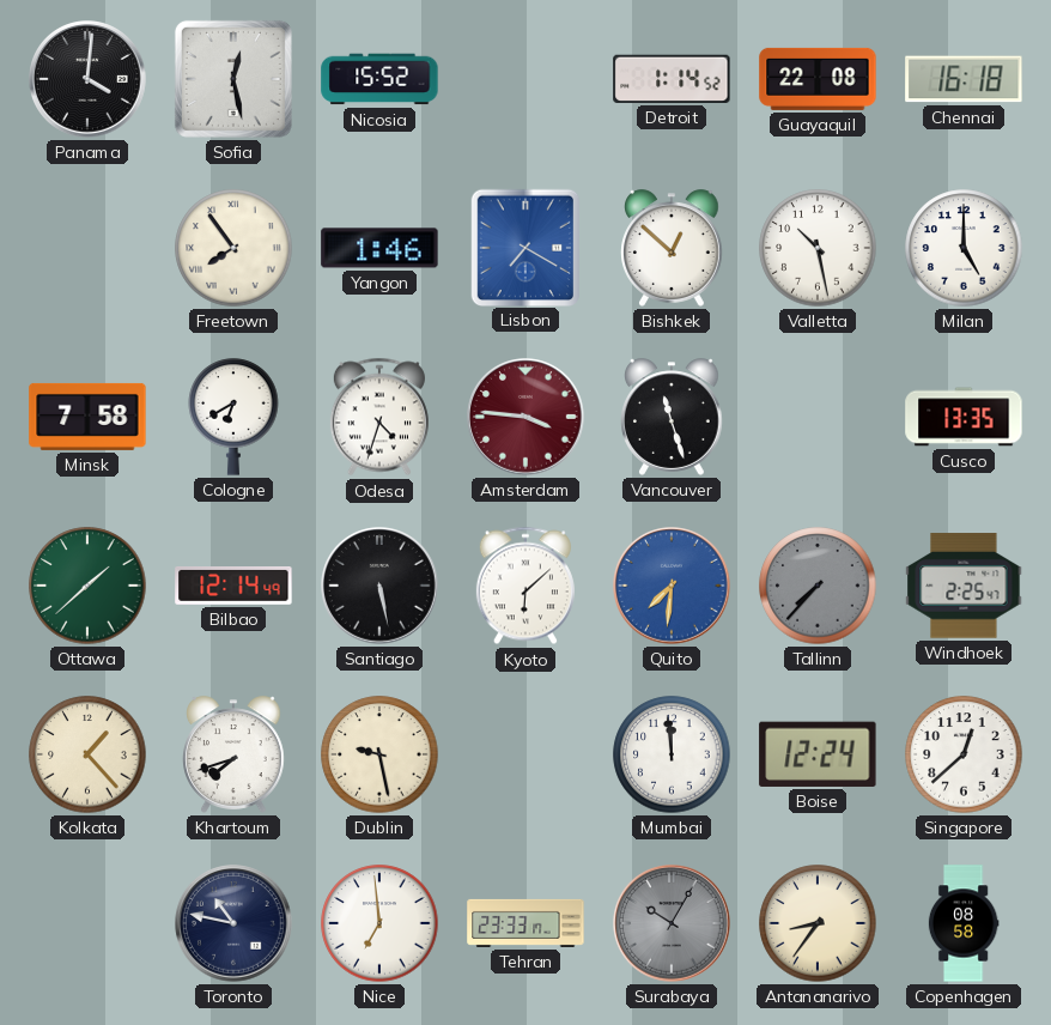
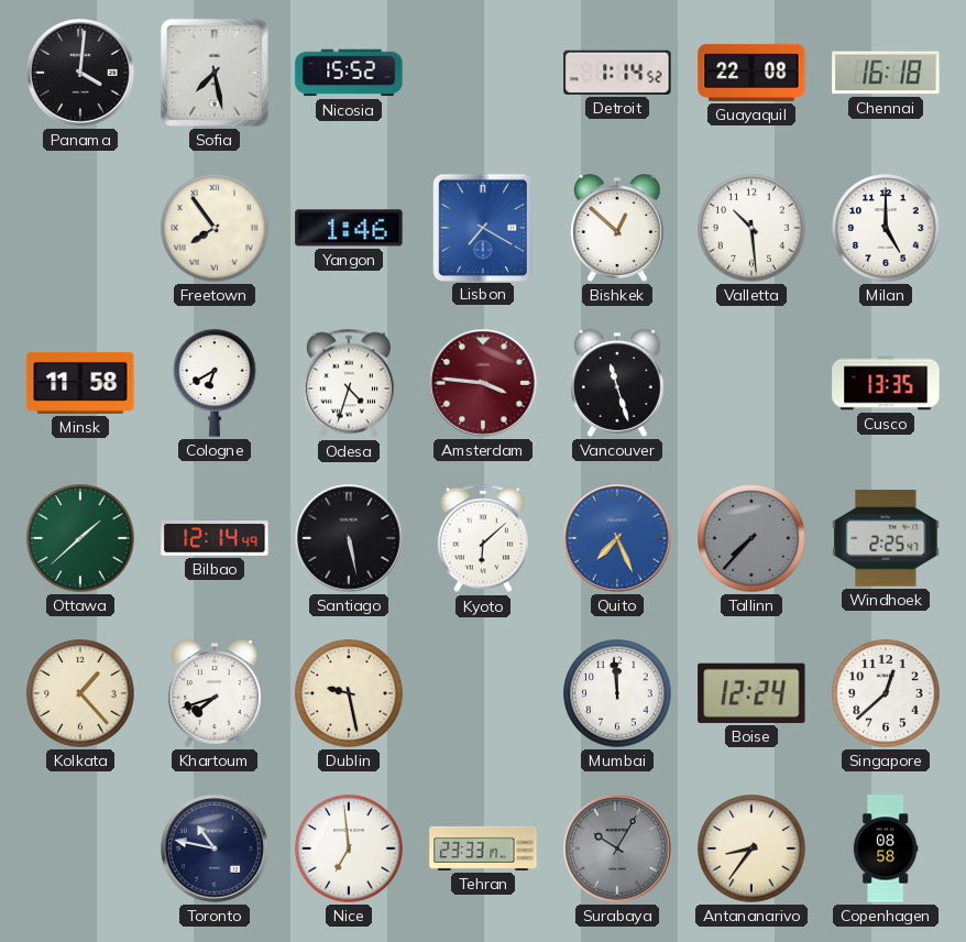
Sofia: 12:28 -> 7:28 (215, 73)
Valletta: 10:28 -> 10:29 (751, 228)
Minsk: 7:58 -> 11:58 (80, 383)
Quito: 7:31 -> 7:26 (617, 538)
